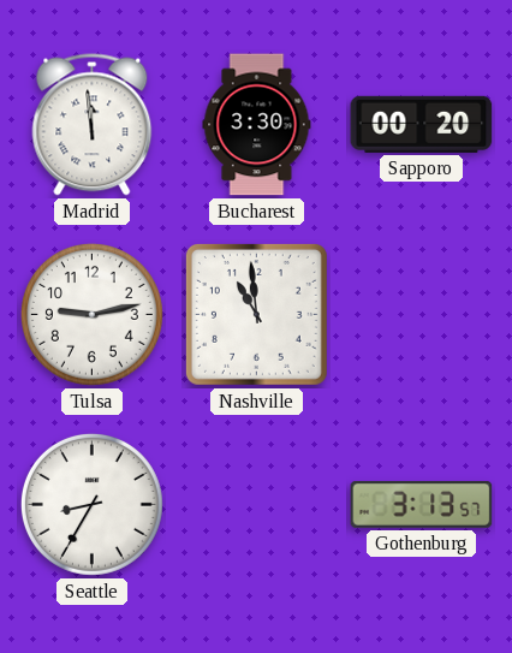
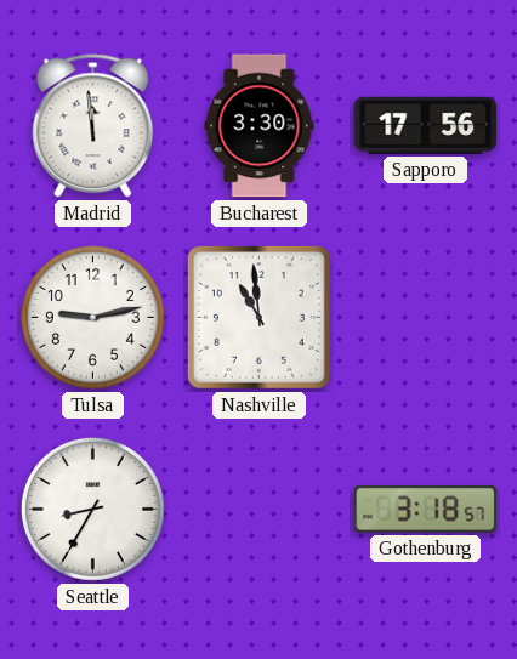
Sapporo: 00:20 -> 17:56 (426, 125)
Gothenburg: 3:13 -> 3:18 (426, 510)
